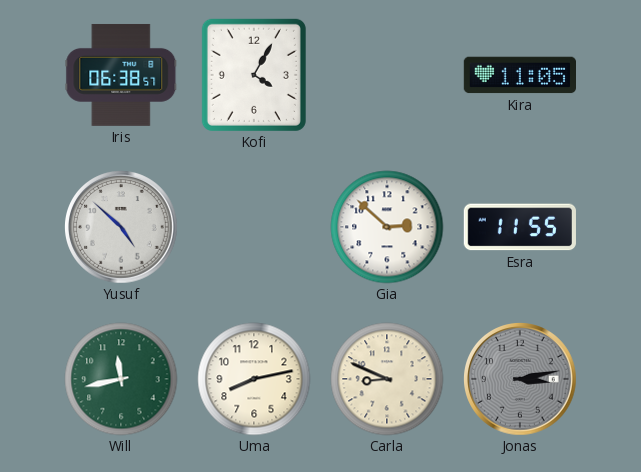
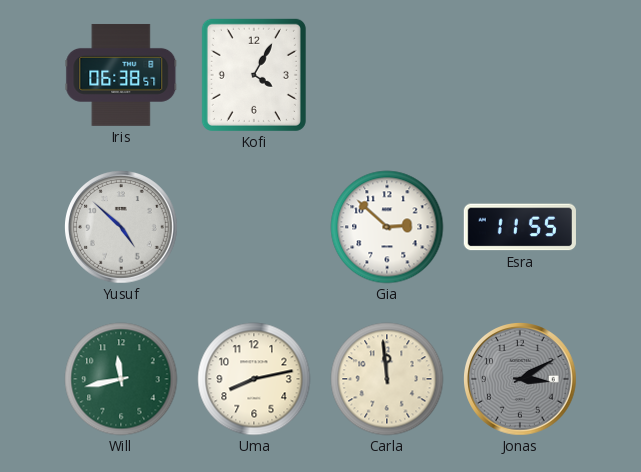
Kira: 11:05 -> none (519, 75)
Carla: 8:49 -> 11:59 (387, 379)
Jonas: 3:13 -> 3:10 (521, 380)
